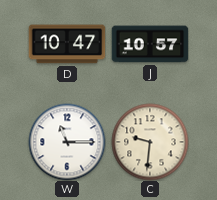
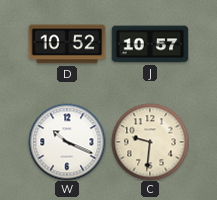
D: 10:47 -> 10:52 (67, 44)
W: 11:15 -> 10:19 (67, 142)
